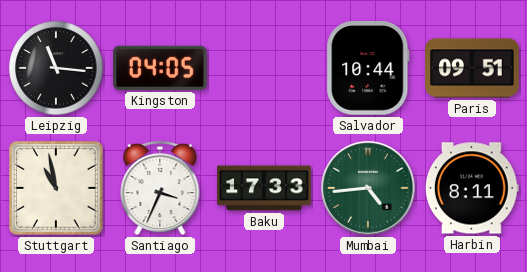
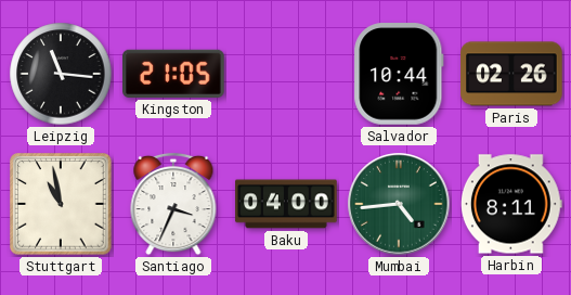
Kingston: 04:05 -> 21:05 (173, 74)
Paris: 09:51 -> 02:26 (511, 74)
Baku: 17:33 -> 04:00 (286, 204)
